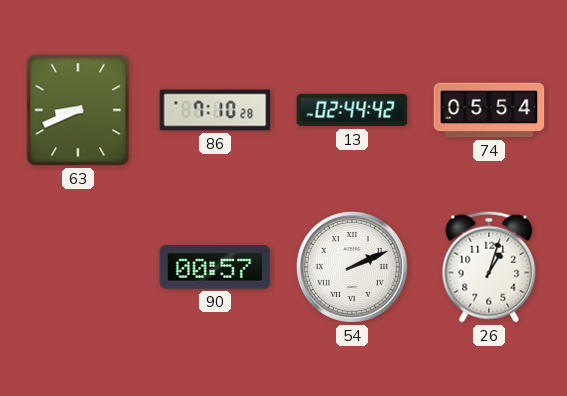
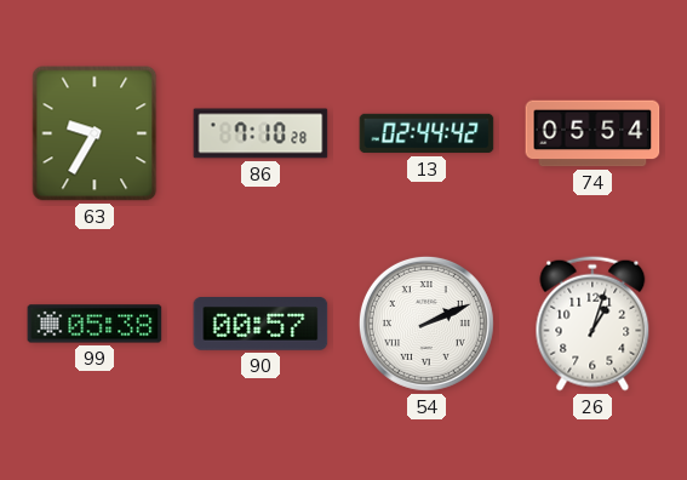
63: 8:41 -> 9:35 (95, 133)
99: none -> 05:38 (95, 324)
